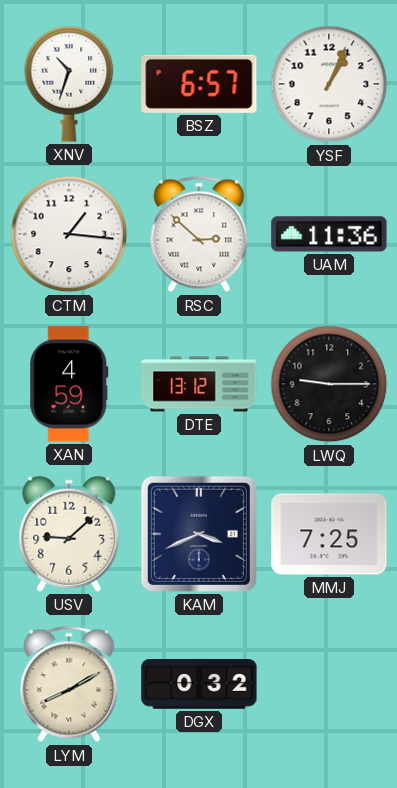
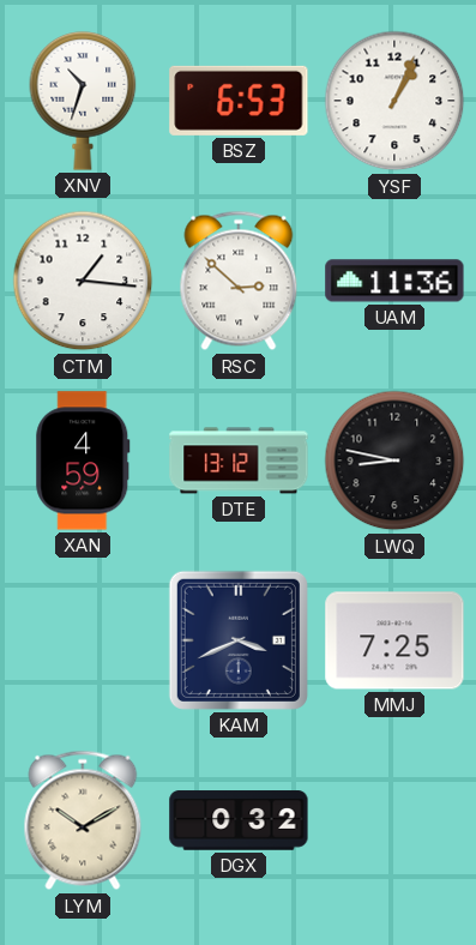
BSZ: 6:57 -> 6:53 (239, 101)
LWQ: 9:15 -> 8:47 (394, 461)
USV: 9:08 -> none (69, 534)
LYM: 8:10 -> 10:10 (83, 820)
